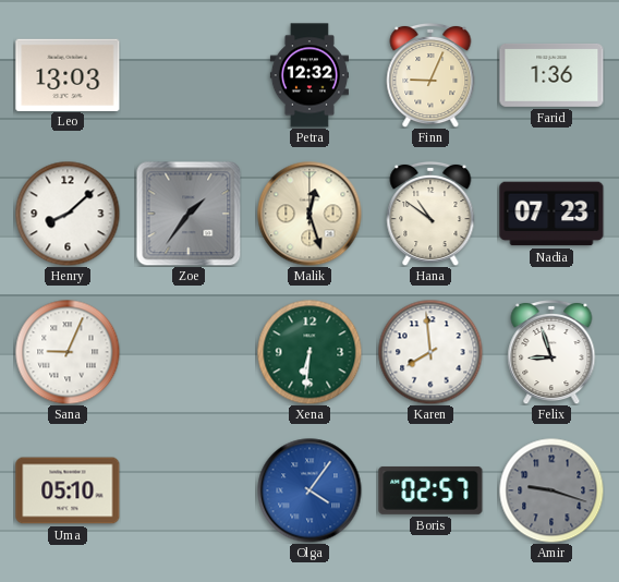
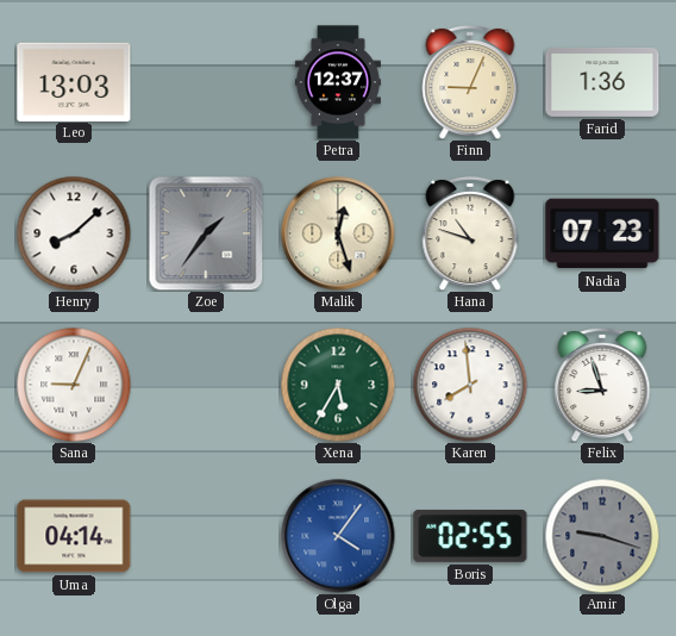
Petra: 12:32 -> 12:37 (338, 82)
Hana: 10:51 -> 10:48 (470, 233)
Xena: 6:31 -> 5:35 (338, 385)
Uma: 05:10 -> 04:14 (74, 536)
Boris: 02:57 -> 02:55 (470, 536)
